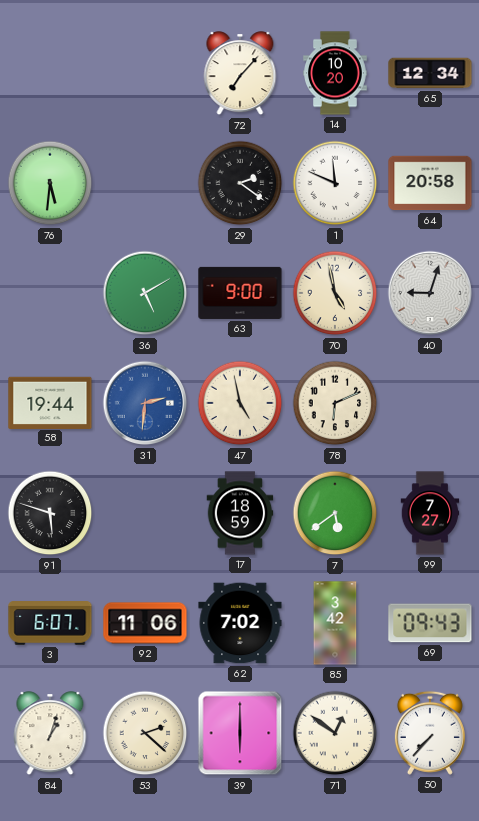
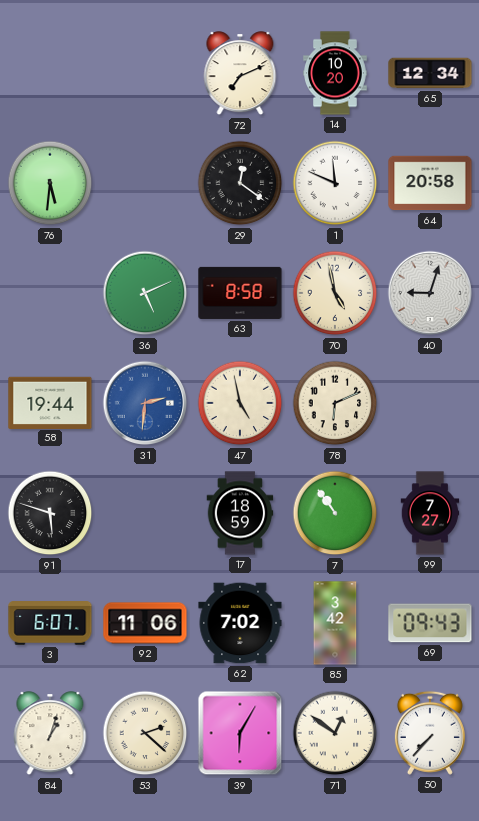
72: 7:07 -> 7:11 (240, 74)
29: 2:21 -> 12:21 (240, 183)
36: 5:10 -> 5:11 (145, 293)
63: 9:00 -> 8:58 (240, 293)
7: 5:39 -> 10:54 (335, 513)
39: 6:00 -> 6:05 (240, 733)
